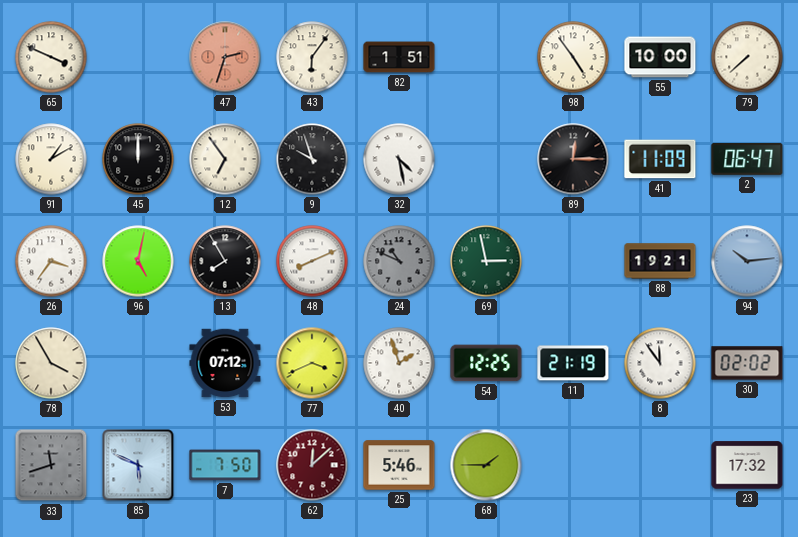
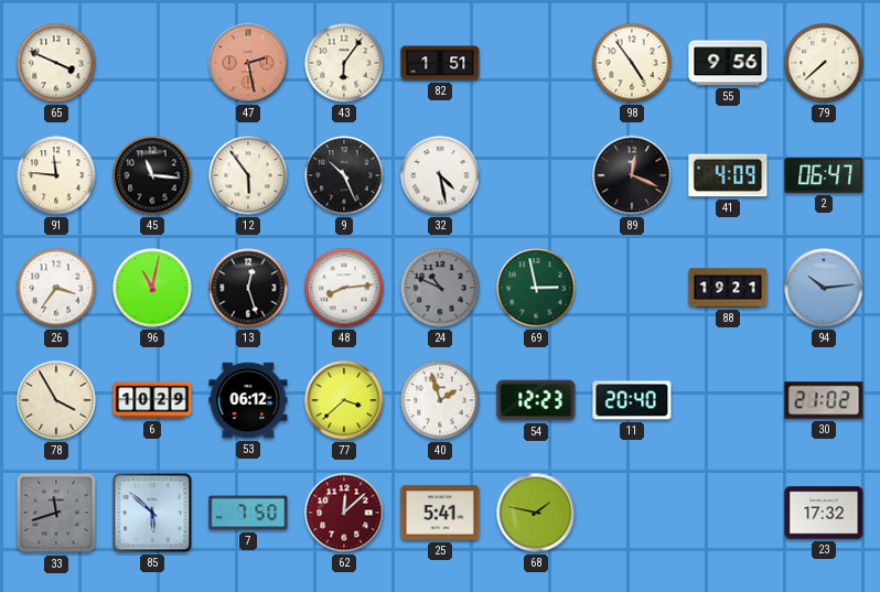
47: 2:33 -> 2:28 (248, 63)
55: 10:00 -> 9:56 (728, 63)
91: 1:10 -> 11:46 (56, 175)
45: 12:00 -> 11:16 (152, 175)
12: 6:54 -> 5:54 (248, 175)
9: 9:57 -> 10:26 (344, 175)
89: 12:15 -> 12:19 (632, 175)
41: 11:09 -> 4:09 (728, 175)
96: 5:02 -> 11:02 (152, 288)
13: 7:55 -> 12:27 (248, 288)
48: 8:11 -> 8:14 (344, 288)
6: none -> 10:29 (152, 400)
53: 07:12 -> 06:12 (248, 400)
77: 3:41 -> 3:38 (344, 400)
54: 12:25 -> 12:23 (536, 400)
11: 21:19 -> 20:40 (632, 400)
8: 11:54 -> none (660, 363)
30: 02:02 -> 21:02 (824, 400)
85: 5:49 -> 5:52 (152, 513)
25: 5:46 -> 5:41 (440, 513)
68: 1:45 -> 1:47 (536, 513)
